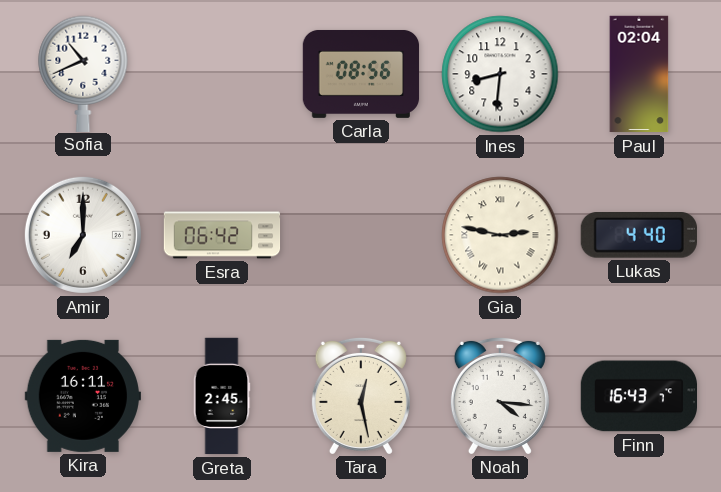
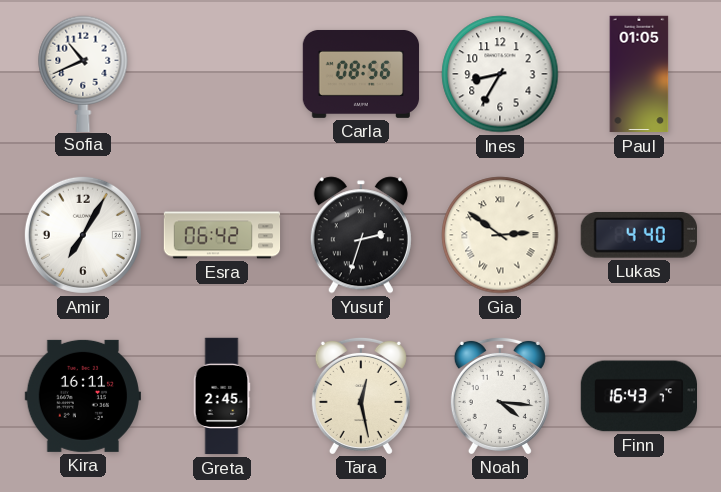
Ines: 8:31 -> 8:35 (500, 74)
Paul: 02:04 -> 01:05 (639, 74)
Amir: 7:00 -> 7:05 (83, 235)
Yusuf: none -> 2:33 (361, 235)
Gia: 2:47 -> 2:51 (500, 235)
